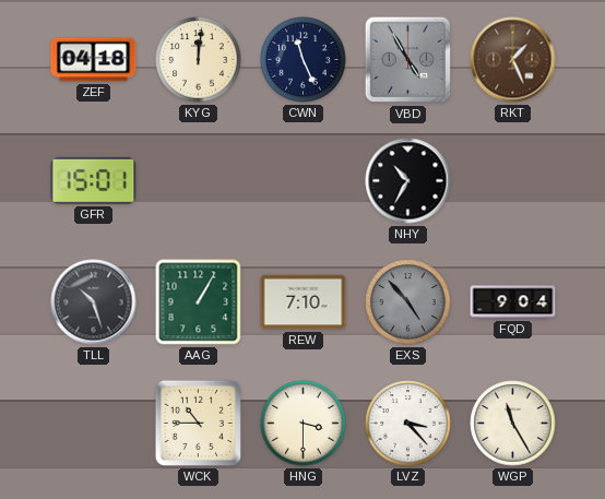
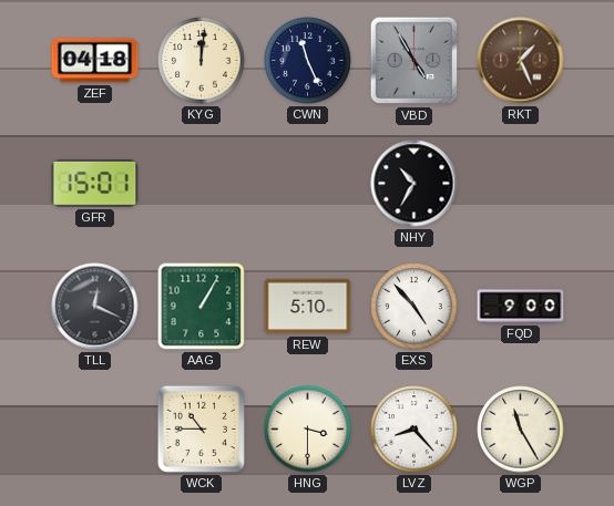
TLL: 10:27 -> 12:19 (95, 307)
REW: 7:10 -> 5:10 (308, 307)
EXS dial: grey -> white (415, 307)
FQD: 9:04 -> 9:00 (521, 307)
LVZ: 3:23 -> 8:23 (415, 430)
